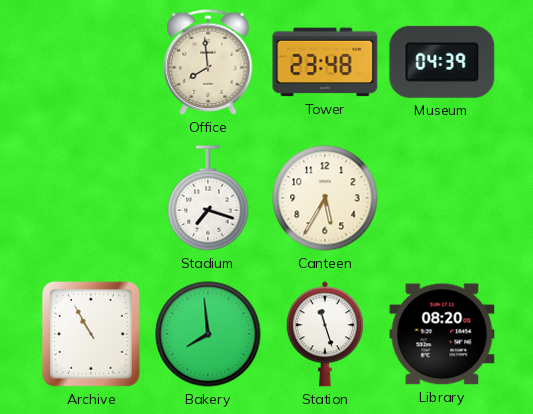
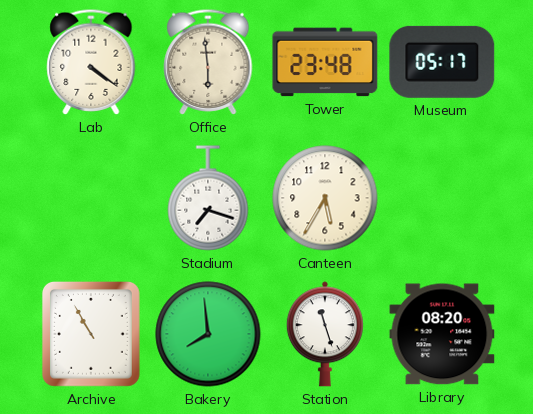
Lab: none -> 4:21 (91, 62)
Office: 7:59 -> 5:59 (208, 62)
Museum: 04:39 -> 05:17 (442, 62)
